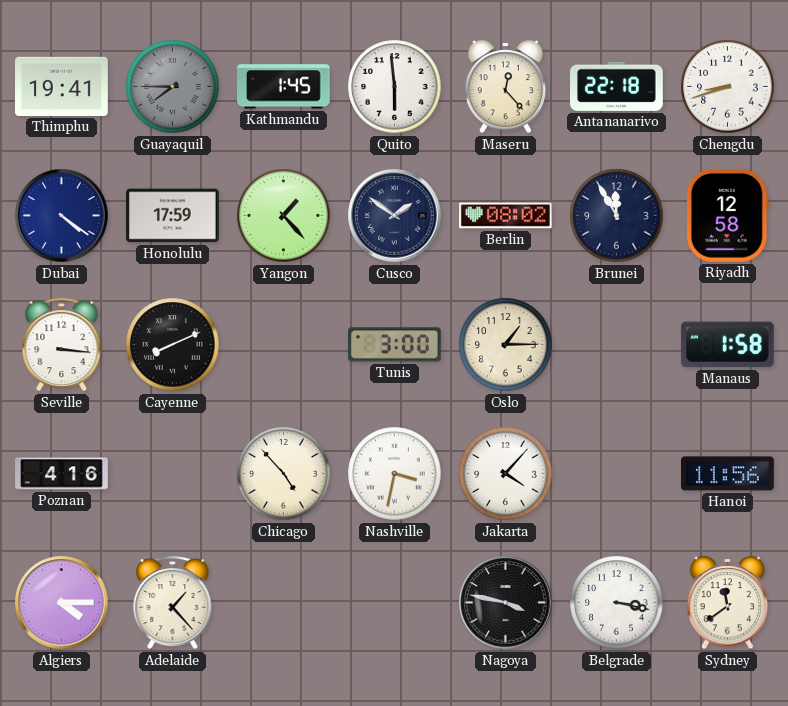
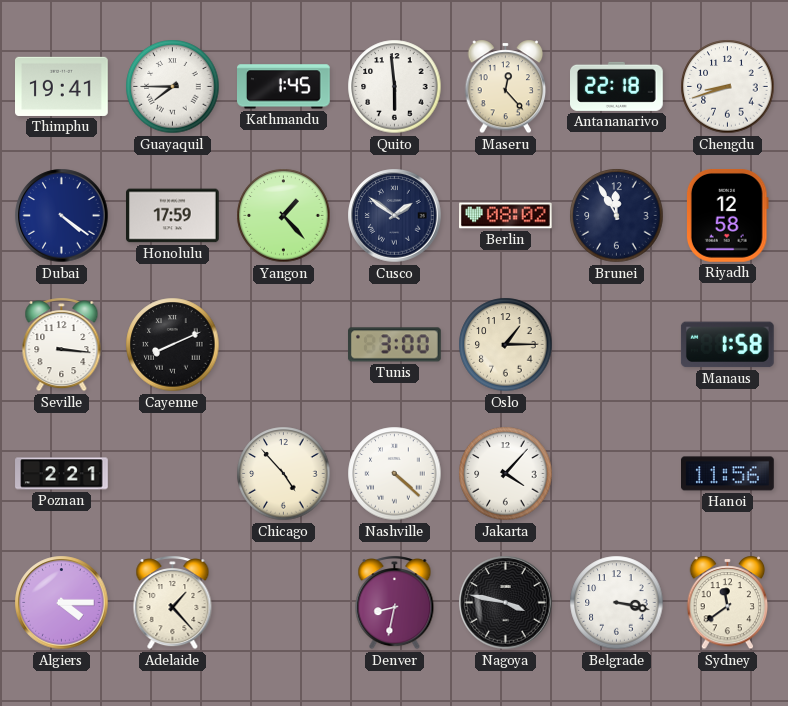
Guayaquil dial: grey -> white (173, 87)
Poznan: 4:16 -> 2:21 (62, 474)
Nashville: 3:32 -> 4:22 (395, 474)
Denver: none -> 8:32 (395, 603)
